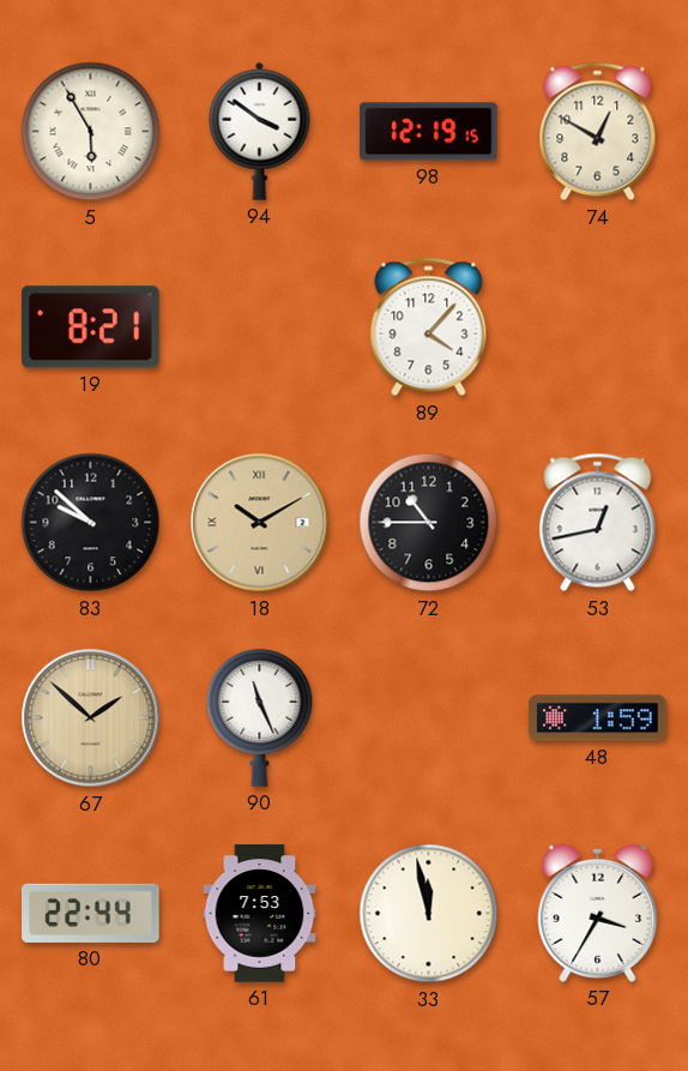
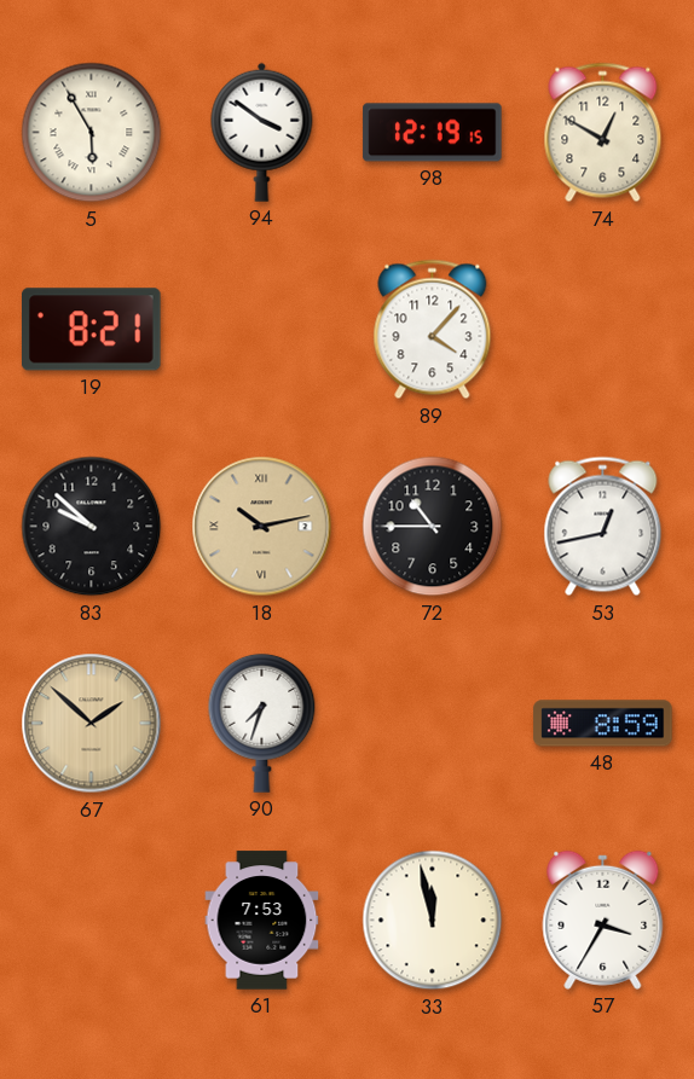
18: 10:10 -> 10:13 (262, 527)
90: 11:26 -> 7:33 (262, 723)
48: 1:59 -> 8:59 (603, 724)
80: 22:44 -> none (91, 913)
